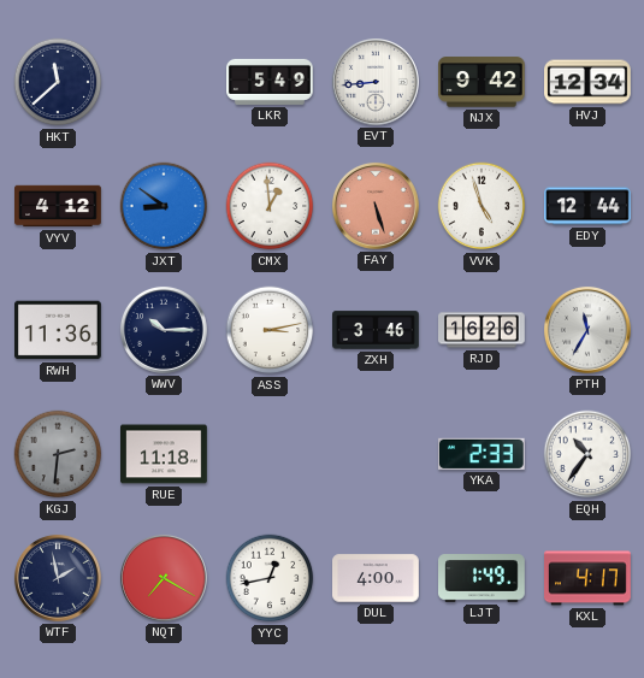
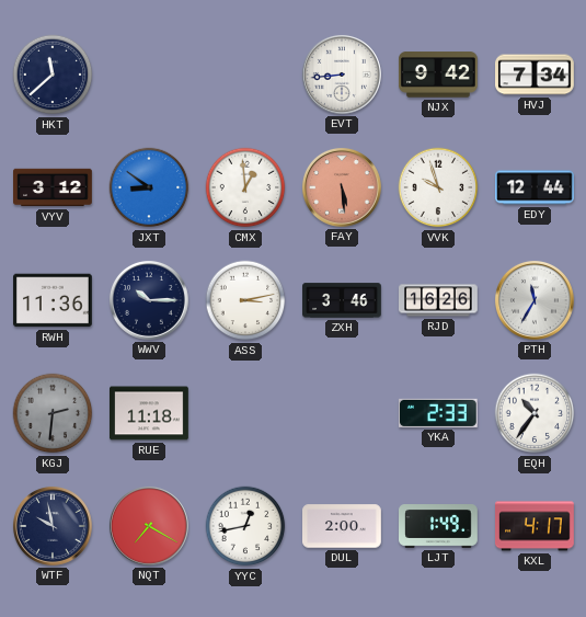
LKR: 5:49 -> none (270, 82)
HVJ: 12:34 -> 7:34 (536, 75)
VYV: 4:12 -> 3:12 (54, 187)
FAY: 5:27 -> 5:29 (342, 187)
VVK: 4:57 -> 9:57 (438, 187)
WTF: 1:58 -> 9:58 (53, 526)
DUL: 4:00 -> 2:00 (343, 526)
